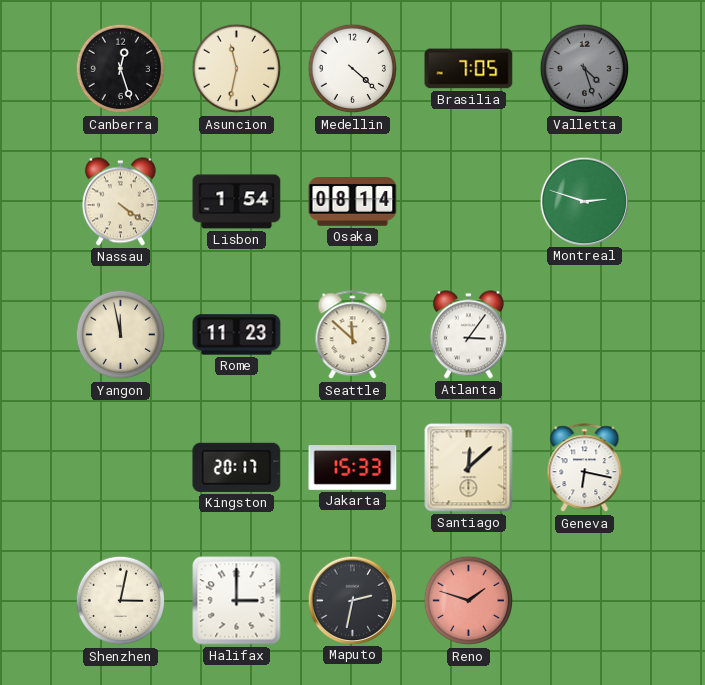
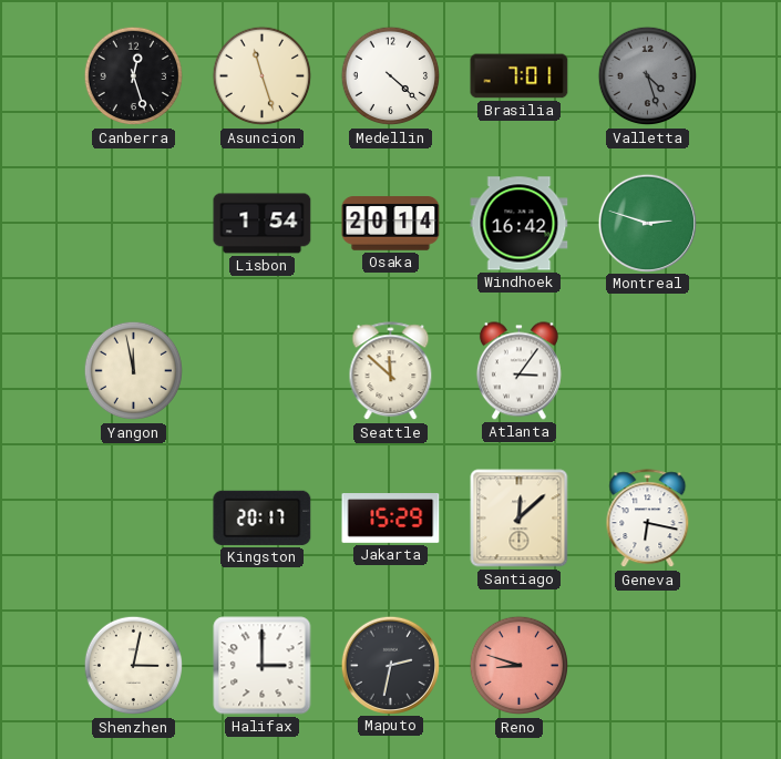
Asuncion: 11:32 -> 11:27 (263, 76)
Brasilia: 7:05 -> 7:01 (520, 76)
Nassau: 4:21 -> none (120, 202)
Osaka: 08:14 -> 20:14 (391, 224)
Windhoek: none -> 16:42 (520, 224)
Rome: 11:23 -> none (237, 335)
Jakarta: 15:33 -> 15:29 (391, 519)
Reno: 1:48 -> 8:48 (520, 666)
